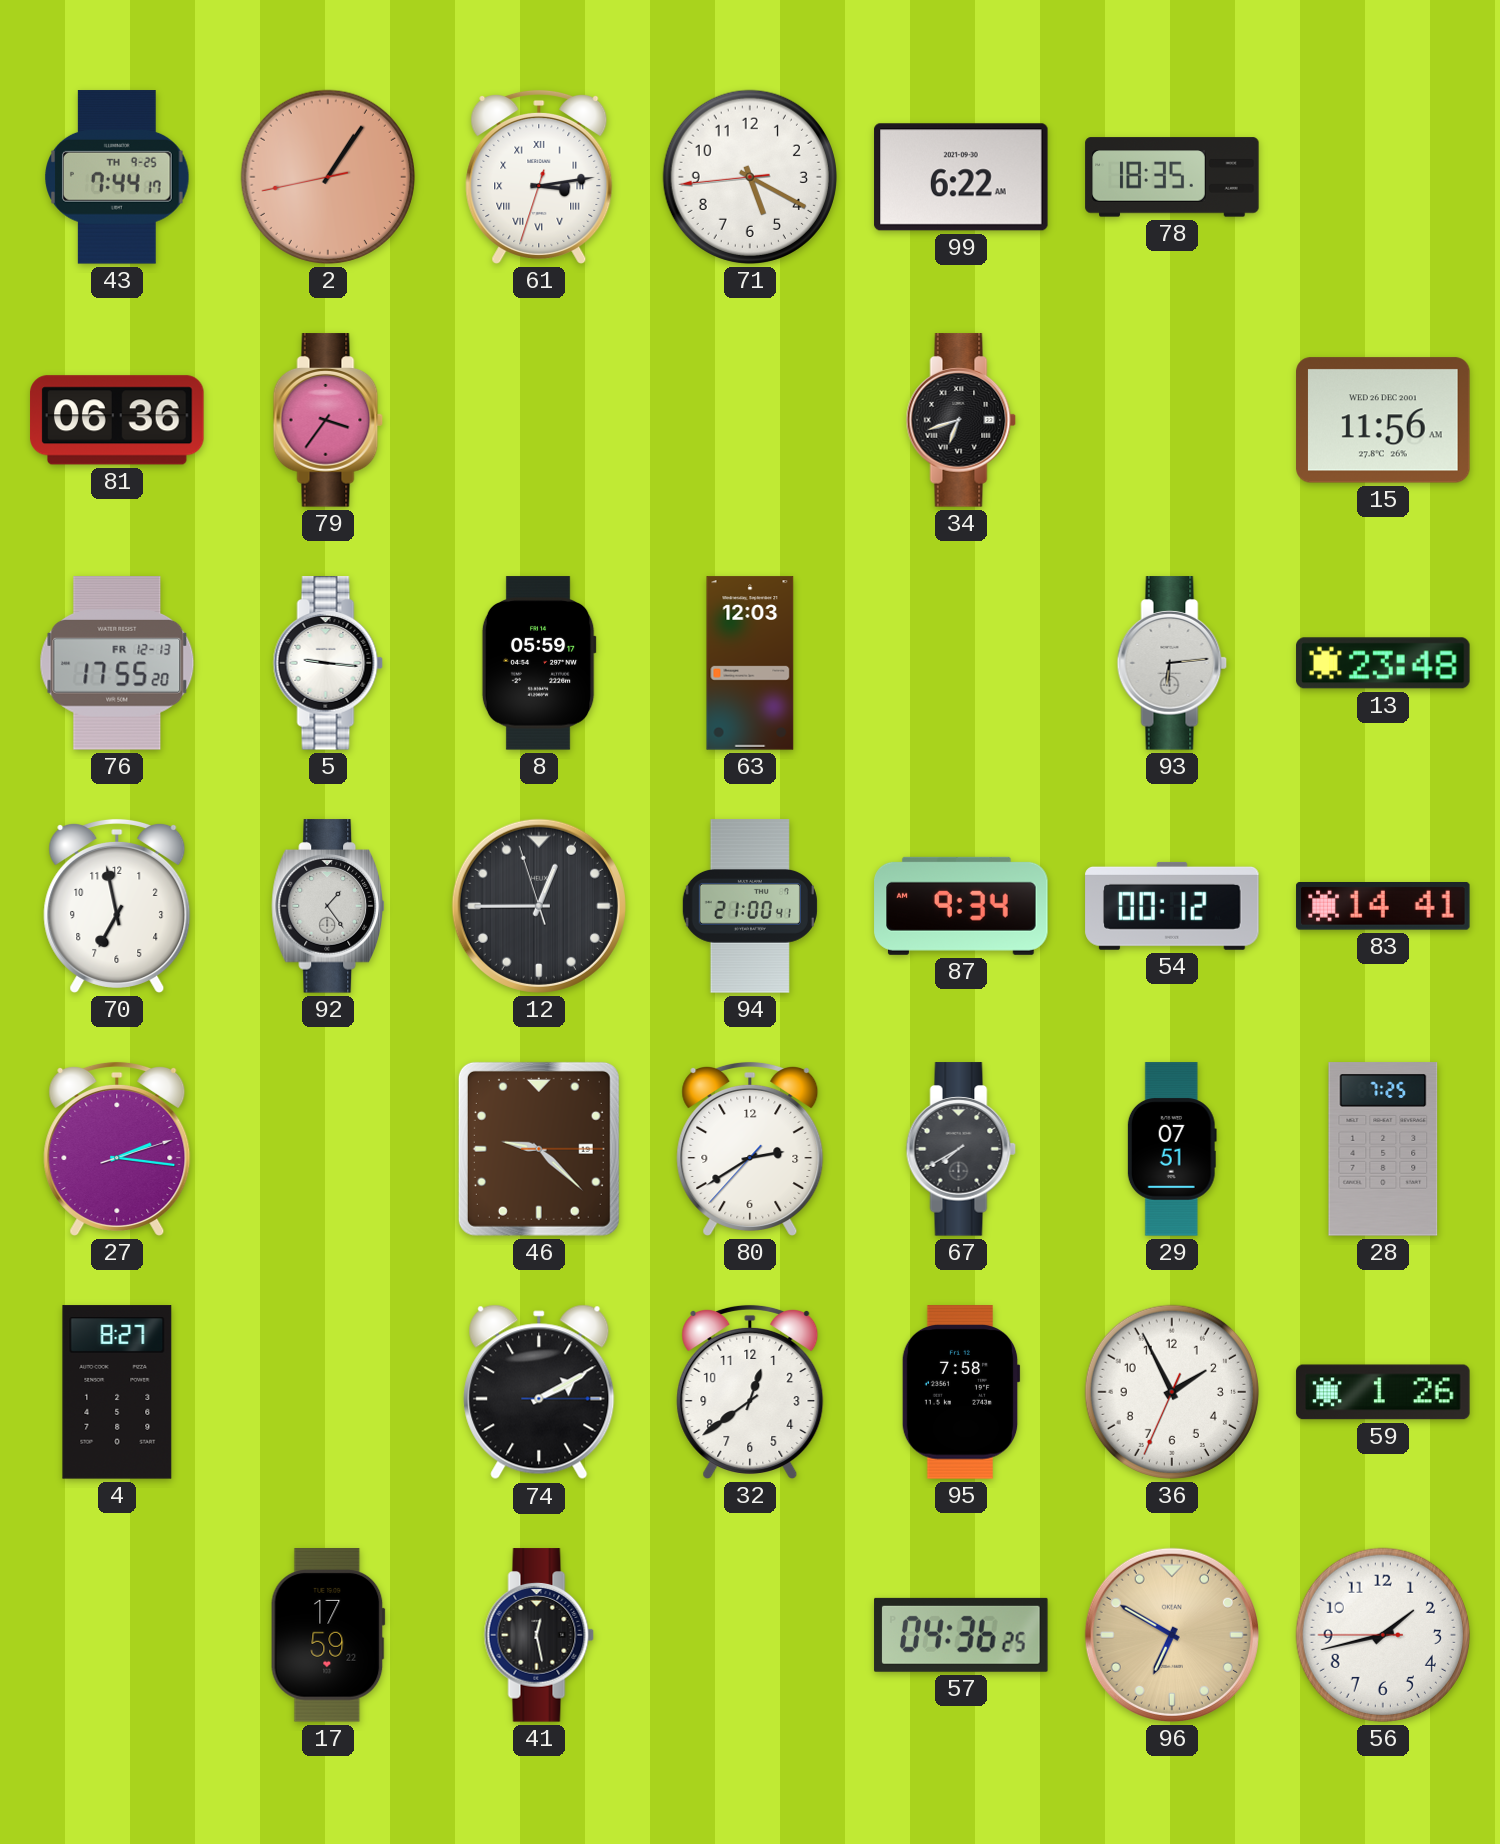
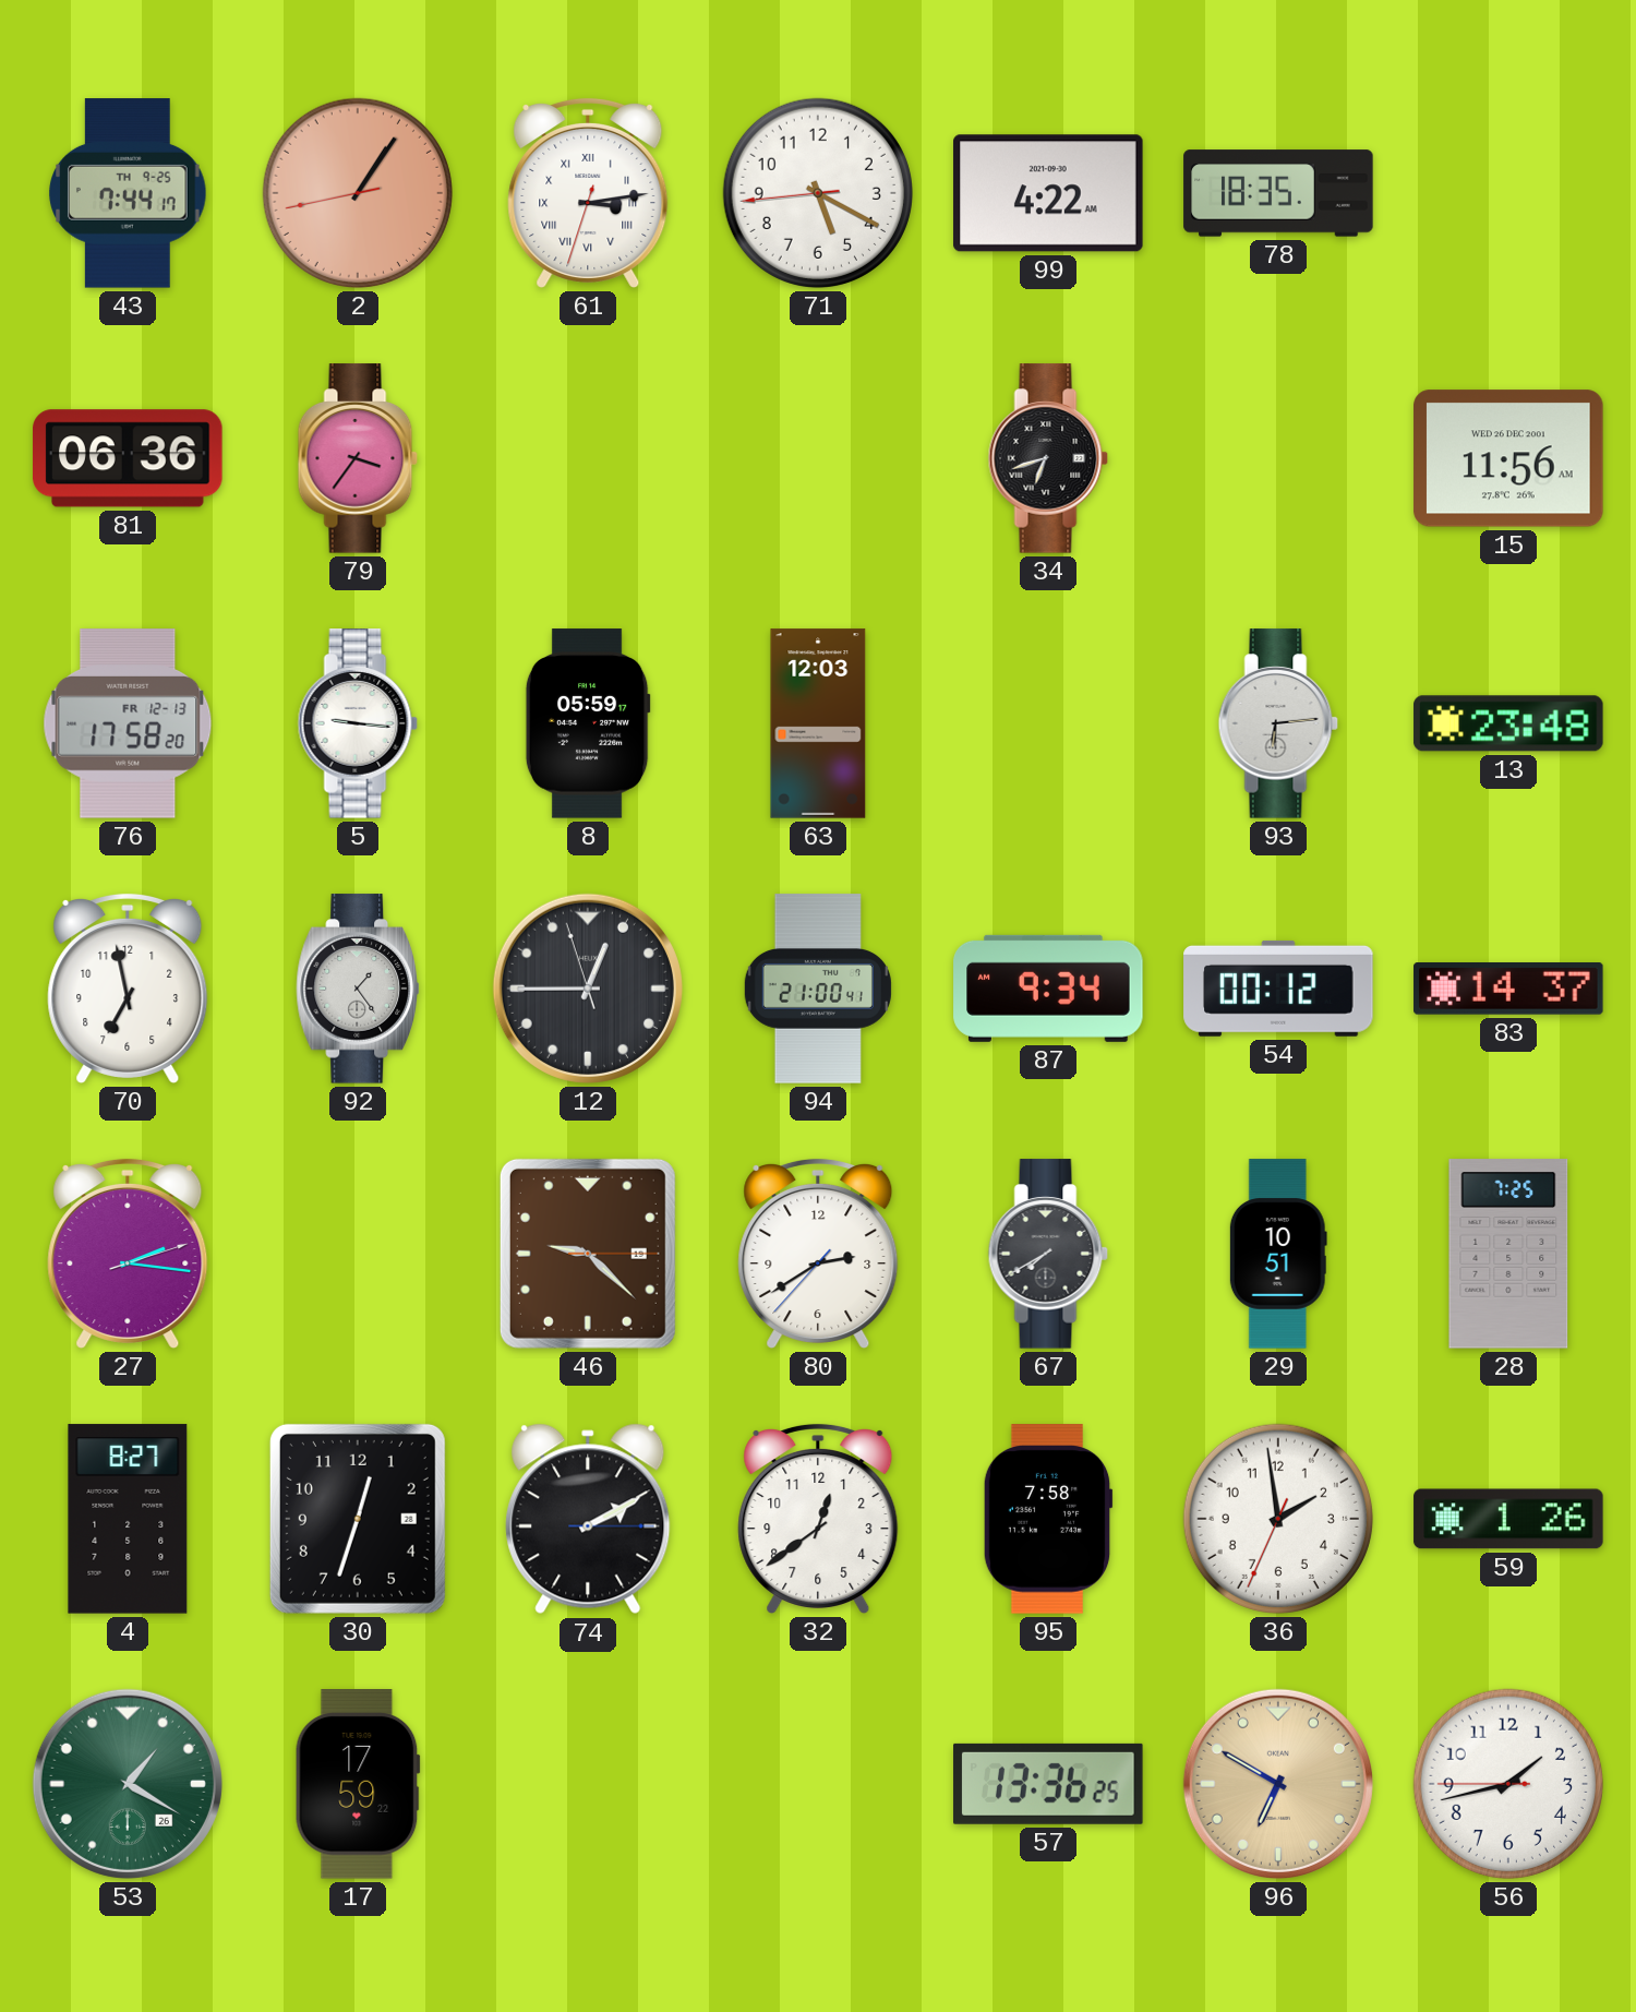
99: 6:22 -> 4:22 (1048, 193)
76: 17:55 -> 17:58 (128, 723)
83: 14:41 -> 14:37 (1508, 990)
29: 07:51 -> 10:51 (1278, 1254)
30: none -> 12:33 (358, 1519)
36: 1:55 -> 1:58 (1278, 1519)
53: none -> 1:20 (128, 1784)
41: 12:28 -> none (539, 1635)
57: 04:36 -> 13:36 (1048, 1784)
